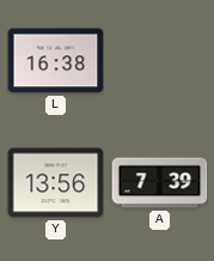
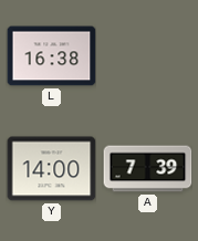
Y: 13:56 -> 14:00 (51, 169)
